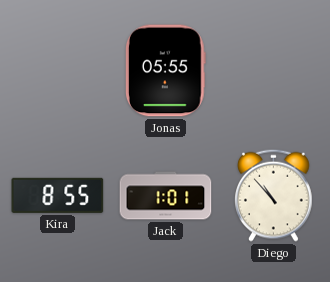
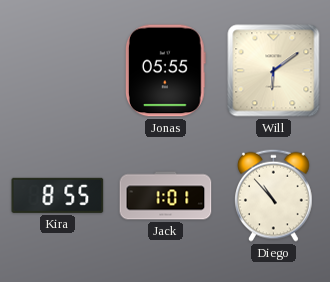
Will: none -> 6:09 (274, 71)
